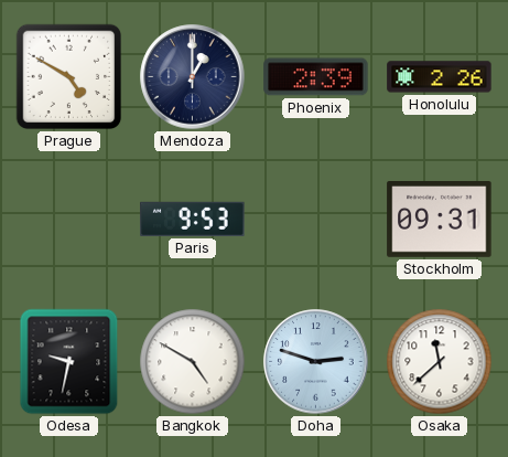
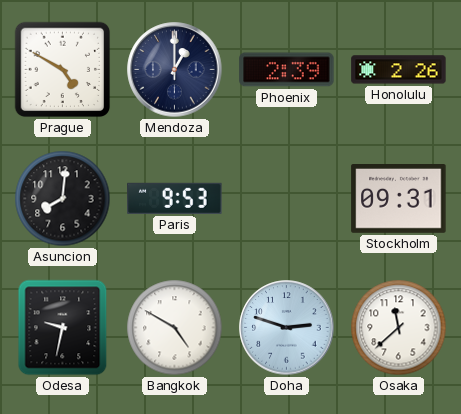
Asuncion: none -> 8:01 (63, 199)
